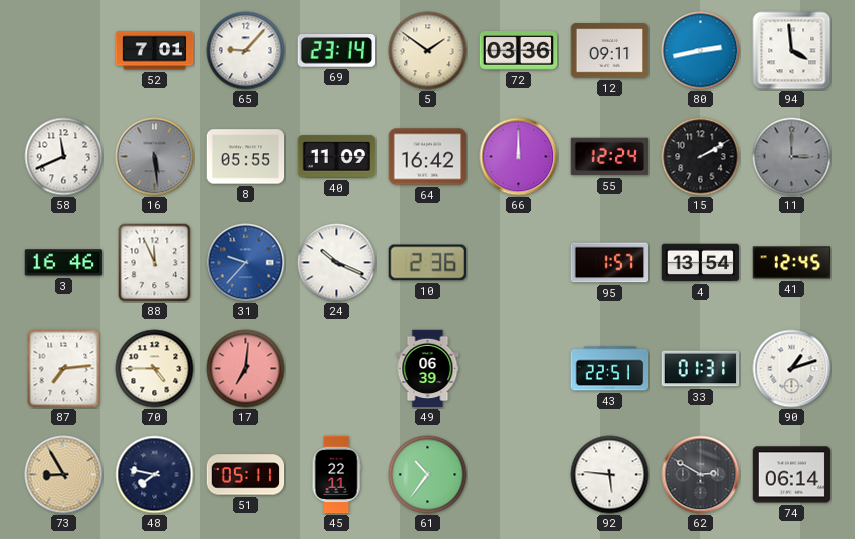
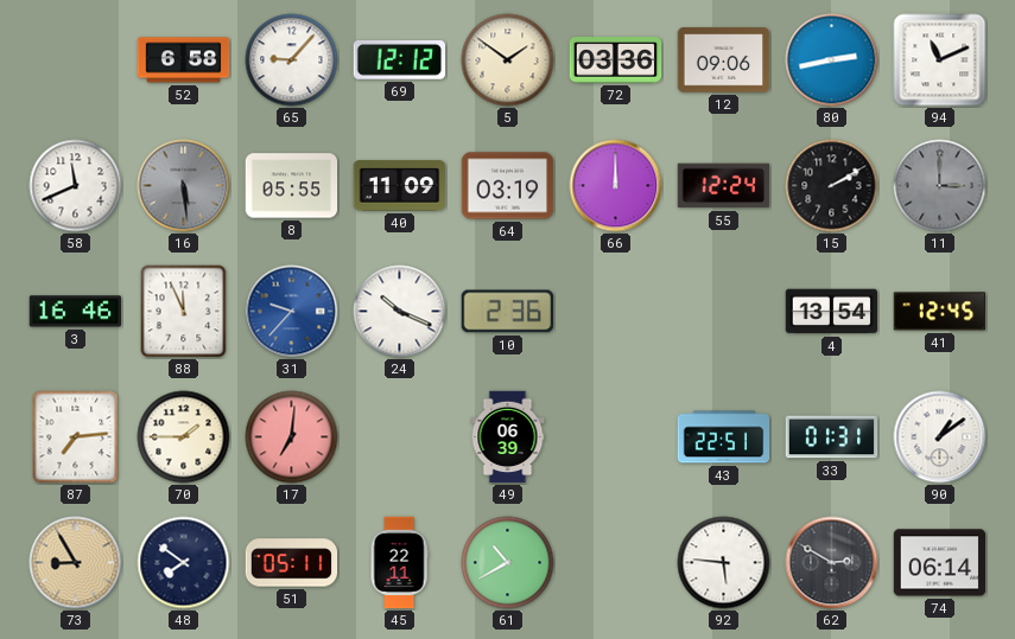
52: 7:01 -> 6:58 (184, 60)
69: 23:14 -> 12:12 (400, 60)
12: 09:11 -> 09:06 (724, 60)
94: 3:59 -> 11:11 (940, 60)
64: 16:42 -> 03:19 (508, 186)
95: 1:57 -> none (609, 263)
70: 4:45 -> 1:45 (184, 437)
90: 1:12 -> 1:09 (940, 437)
48: 7:47 -> 7:51 (184, 563)
61: 10:36 -> 10:40 (508, 563)
